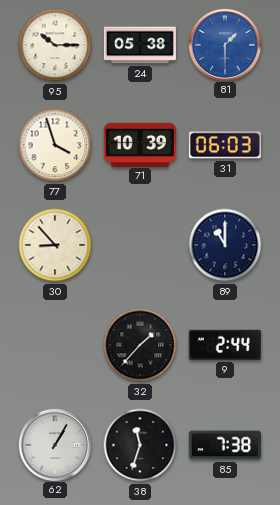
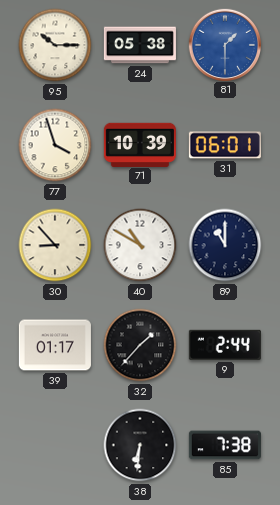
31: 06:03 -> 06:01 (225, 145)
40: none -> 10:50 (140, 245)
39: none -> 01:17 (55, 345)
62: 1:05 -> none (54, 444)
38: 11:33 -> 6:31 (140, 445)
